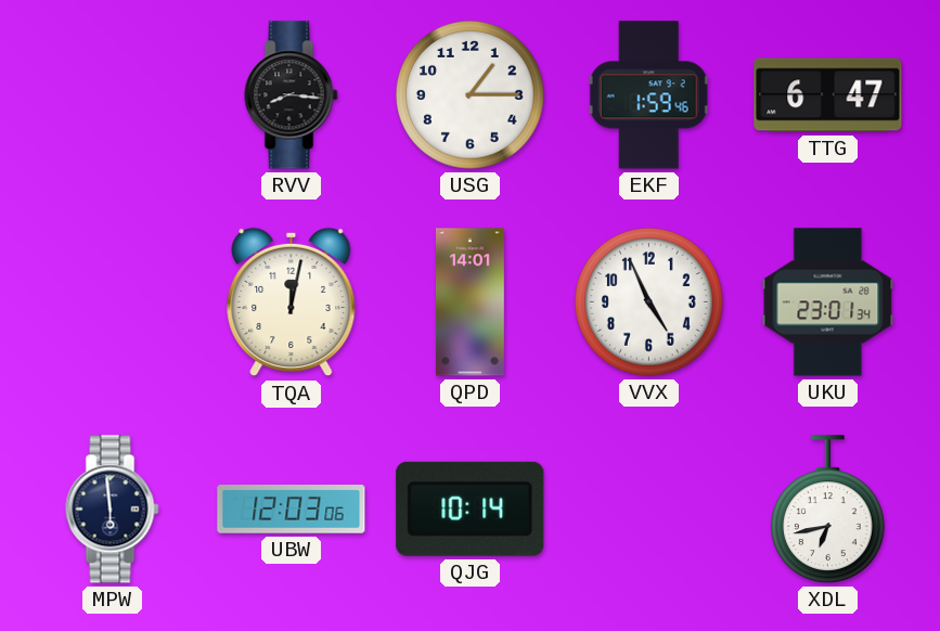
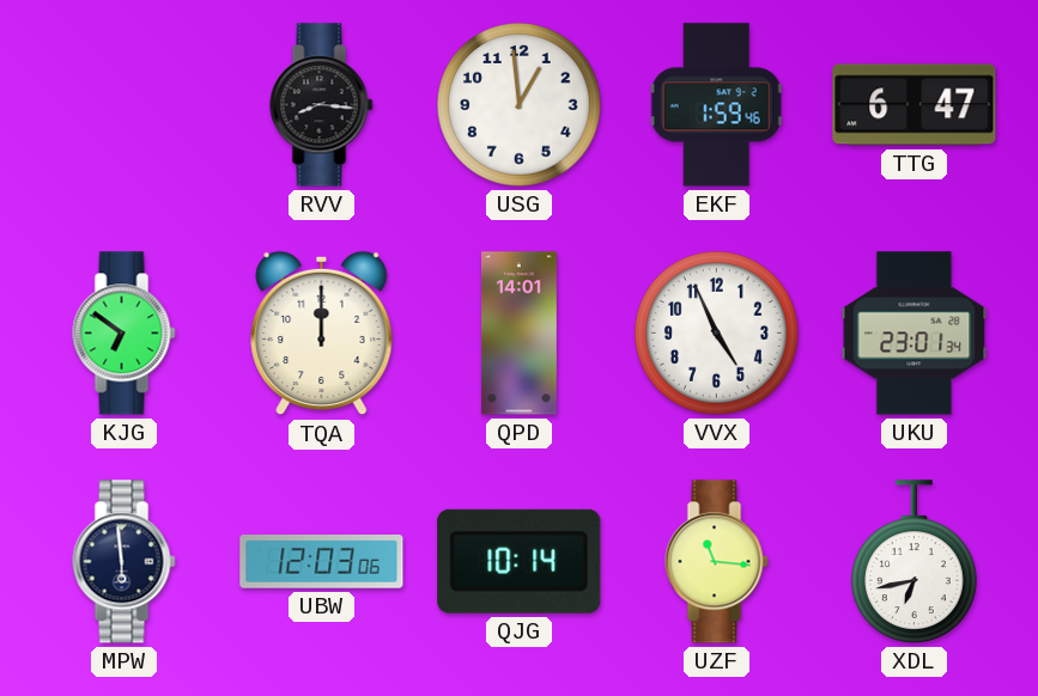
USG: 1:15 -> 12:59 (520, 105)
KJG: none -> 6:51 (125, 334)
TQA: 12:02 -> 12:00 (322, 334)
UZF: none -> 11:16 (717, 562)
